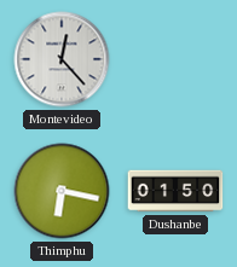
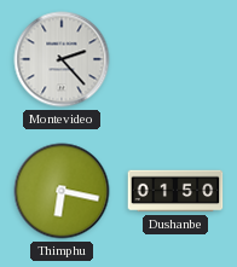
Montevideo: 12:23 -> 2:23 (62, 59)
